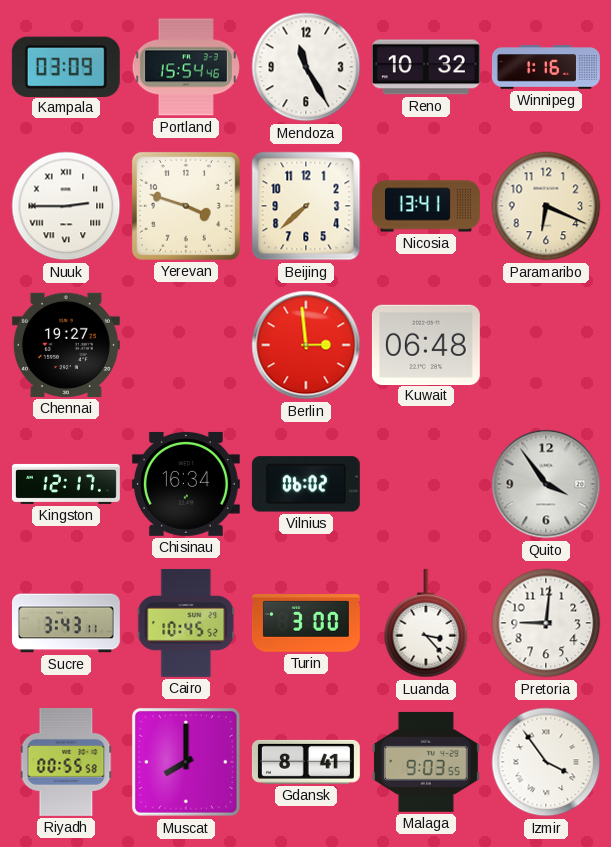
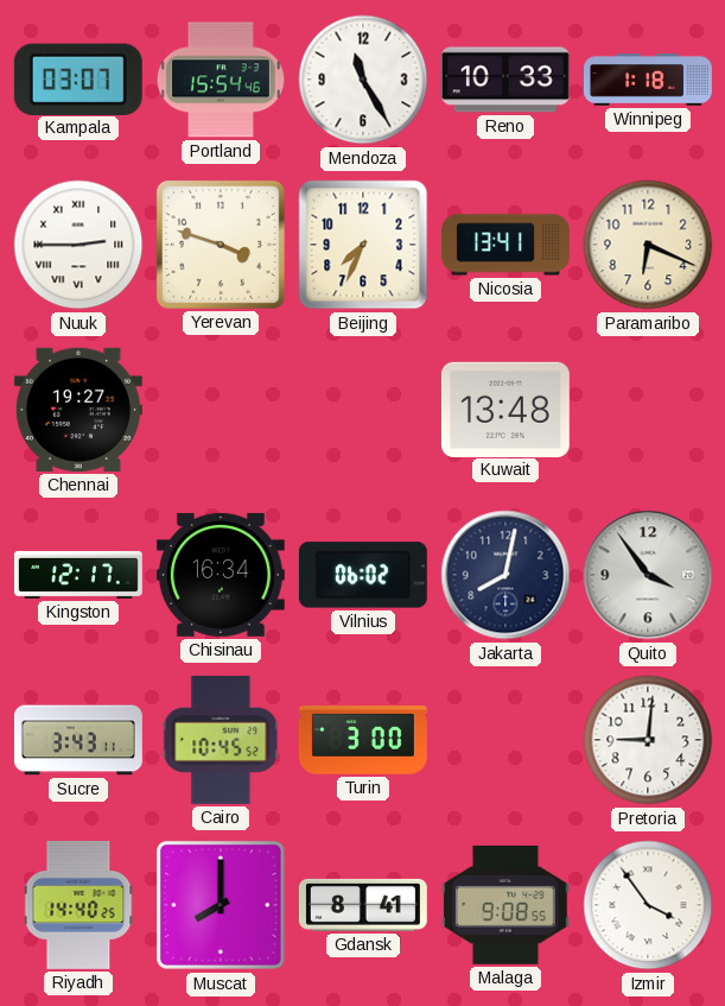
Kampala: 03:09 -> 03:07 (78, 78)
Reno: 10:32 -> 10:33 (505, 80)
Winnipeg: 1:16 -> 1:18 (648, 80)
Beijing: 7:38 -> 7:34 (363, 245)
Berlin: 2:59 -> none (306, 345)
Kuwait: 06:48 -> 13:48 (505, 409)
Jakarta: none -> 8:02 (505, 575)
Luanda: 3:23 -> none (426, 623)
Riyadh: 00:55 -> 14:40 (78, 905)
Malaga: 9:03 -> 9:08 (505, 905)
